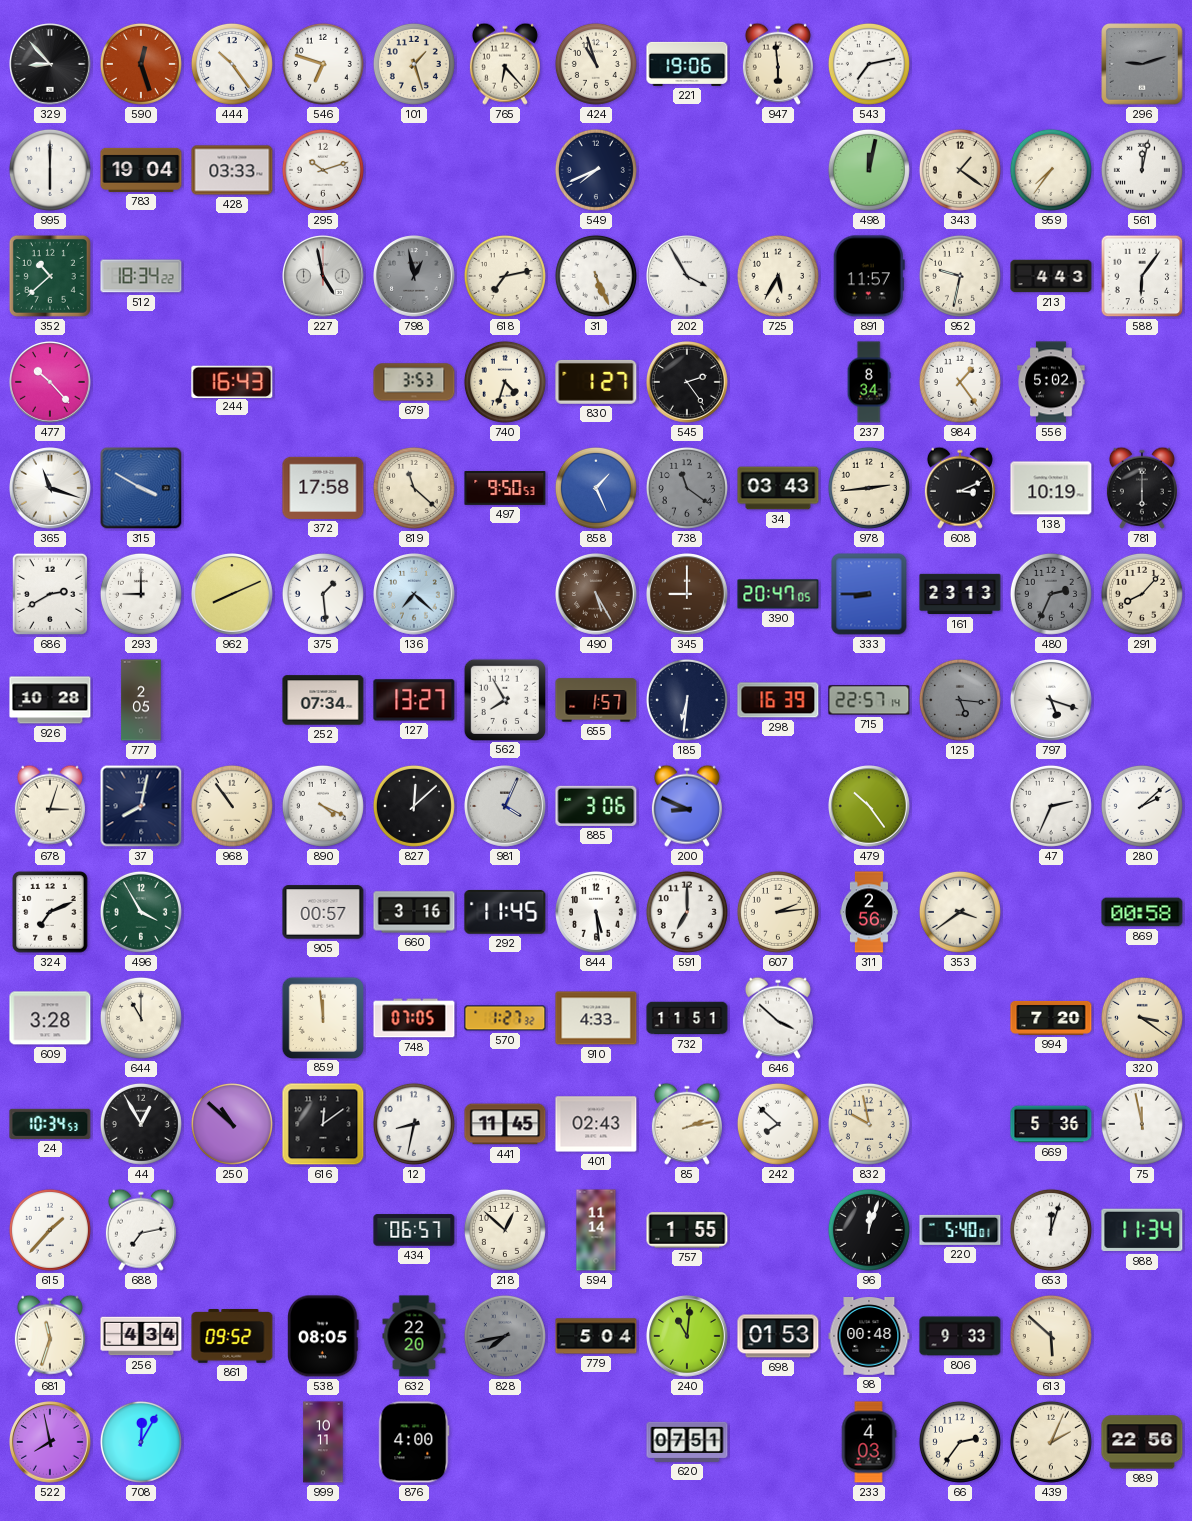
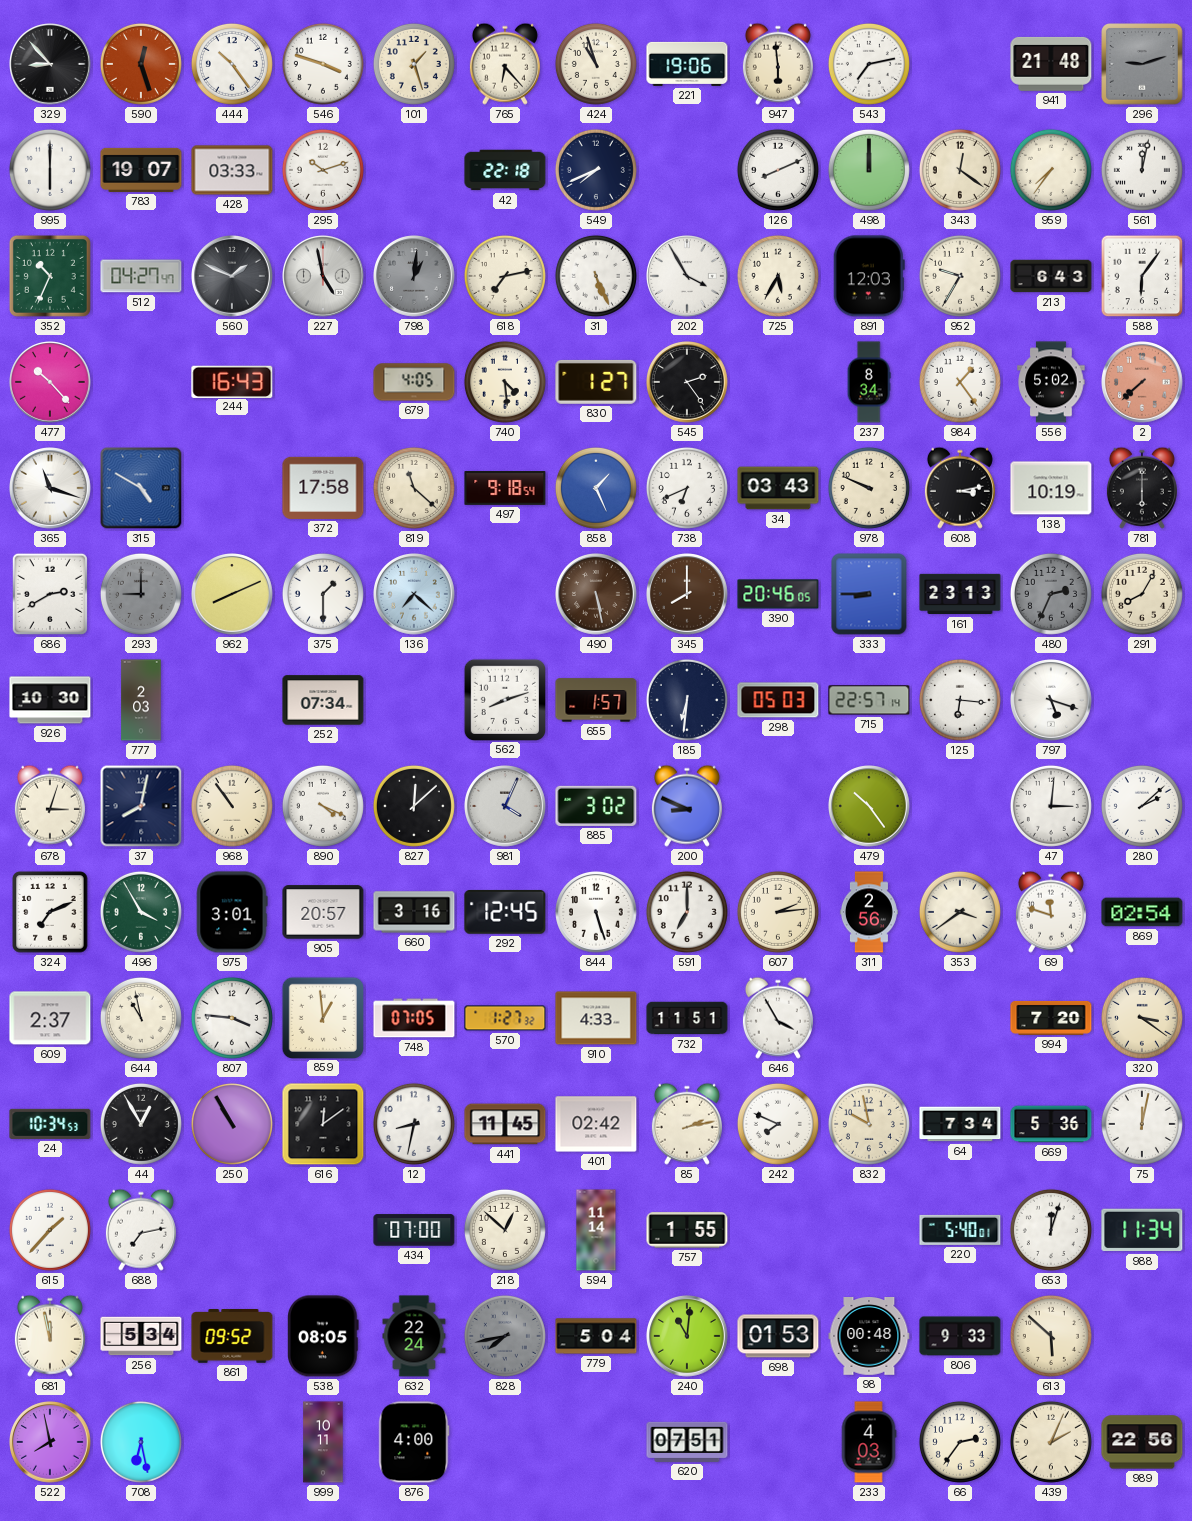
546: 6:48 -> 3:48 (323, 64)
941: none -> 21:48 (1051, 64)
783: 19:04 -> 19:07 (141, 170)
42: none -> 22:18 (505, 170)
126: none -> 8:11 (778, 170)
498: 12:02 -> 12:00 (869, 170)
343: 1:21 -> 12:21 (960, 170)
352: 10:38 -> 10:34 (50, 276)
512: 18:34 -> 04:27 (141, 276)
560: none -> 1:49 (233, 277)
798: 12:58 -> 1:01 (415, 277)
891: 11:57 -> 12:03 (869, 276)
952: 9:32 -> 9:35 (960, 276)
213: 4:43 -> 6:43 (1051, 276)
679: 3:53 -> 4:05 (414, 382)
740: 4:33 -> 4:29 (505, 382)
2: none -> 7:38 (1143, 383)
315: 3:50 -> 4:50 (141, 488)
497: 9:50 -> 9:18 (505, 489)
738: 11:21 -> 6:41 (687, 488)
738 dial: grey -> white (687, 488)
978: 2:44 -> 9:49 (869, 488)
608: 3:11 -> 3:13 (960, 488)
293 dial: white -> grey (141, 594)
375: 1:29 -> 1:30 (323, 594)
490: 5:25 -> 5:28 (597, 595)
345: 9:00 -> 8:00 (688, 595)
390: 20:47 -> 20:46 (778, 594)
291: 8:07 -> 8:05 (1142, 594)
926: 10:28 -> 10:30 (50, 700)
777: 2:05 -> 2:03 (141, 700)
127: 13:27 -> none (414, 700)
562: 7:55 -> 8:12 (504, 699)
298: 16:39 -> 05:03 (778, 700)
125: 5:16 -> 6:16 (960, 700)
125 dial: grey -> white (960, 700)
885: 3:06 -> 3:02 (596, 806)
47: 2:34 -> 3:01 (1051, 806)
975: none -> 3:01 (232, 912)
905: 00:57 -> 20:57 (323, 912)
292: 11:45 -> 12:45 (505, 912)
844: 5:29 -> 5:27 (597, 913)
69: none -> 11:48 (1051, 912)
869: 00:58 -> 02:54 (1142, 912)
609: 3:28 -> 2:37 (50, 1018)
644: 11:00 -> 10:58 (141, 1018)
807: none -> 3:46 (232, 1018)
859: 11:59 -> 12:59 (322, 1017)
646: 3:52 -> 3:55 (778, 1018)
250: 10:52 -> 10:55 (232, 1124)
401: 02:43 -> 02:42 (596, 1124)
242: 7:52 -> 7:49 (778, 1124)
64: none -> 7:34 (960, 1124)
75: 11:58 -> 12:02 (1142, 1124)
434: 06:57 -> 07:00 (414, 1230)
96: 12:03 -> none (869, 1230)
681: 11:33 -> 11:58 (50, 1336)
256: 4:34 -> 5:34 (141, 1336)
632: 22:20 -> 22:24 (414, 1336)
708: 12:05 -> 6:28 (141, 1442)
